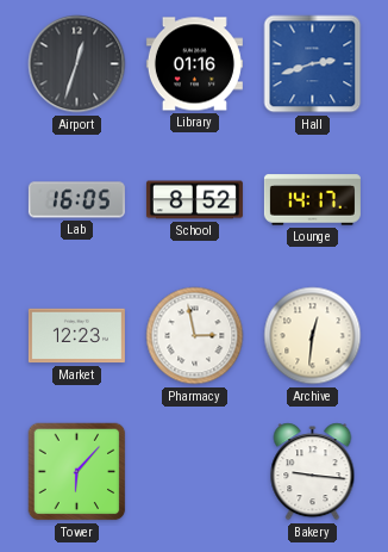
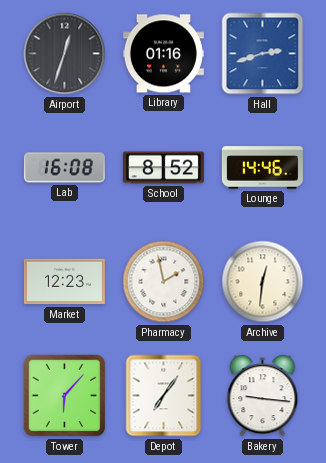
Lab: 16:05 -> 16:08 (64, 168)
Lounge: 14:17 -> 14:46 (262, 168)
Pharmacy: 2:58 -> 1:58 (164, 282)
Depot: none -> 7:06 (164, 396)
